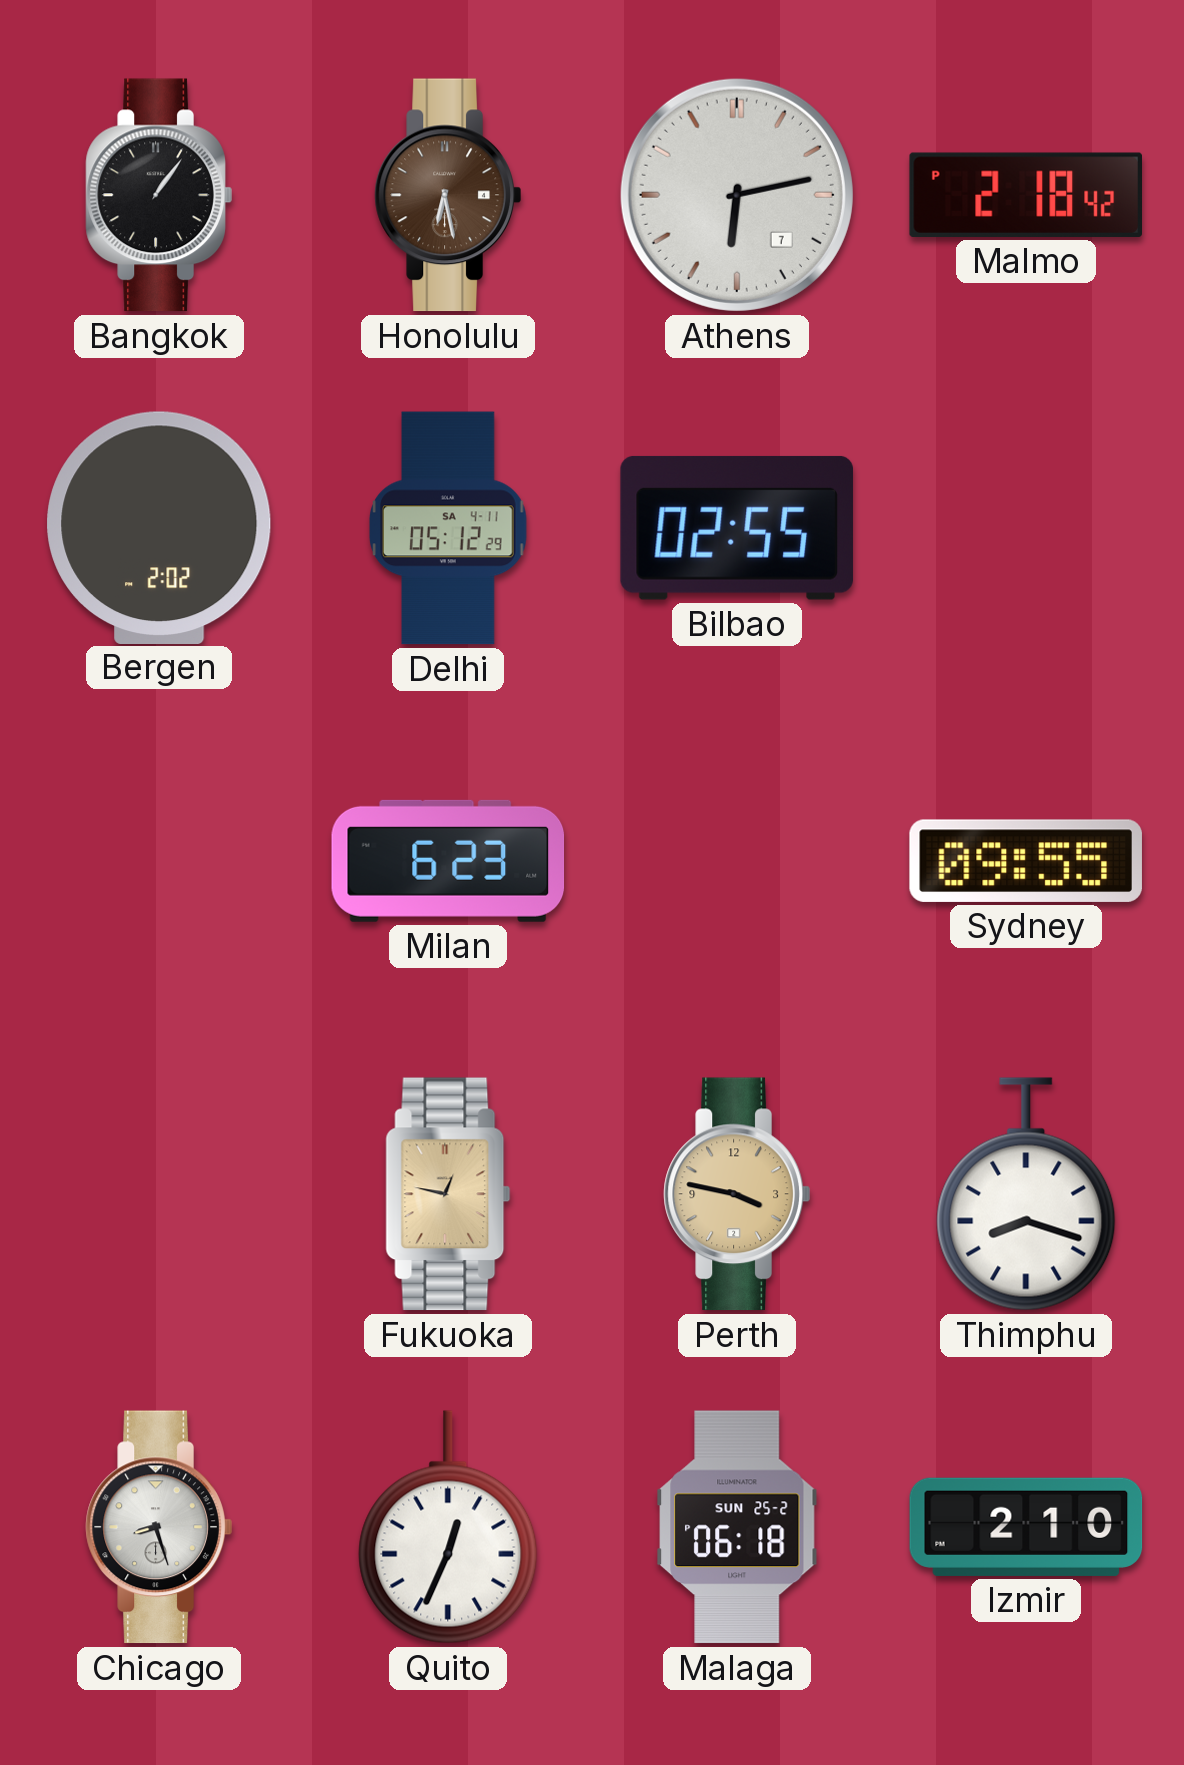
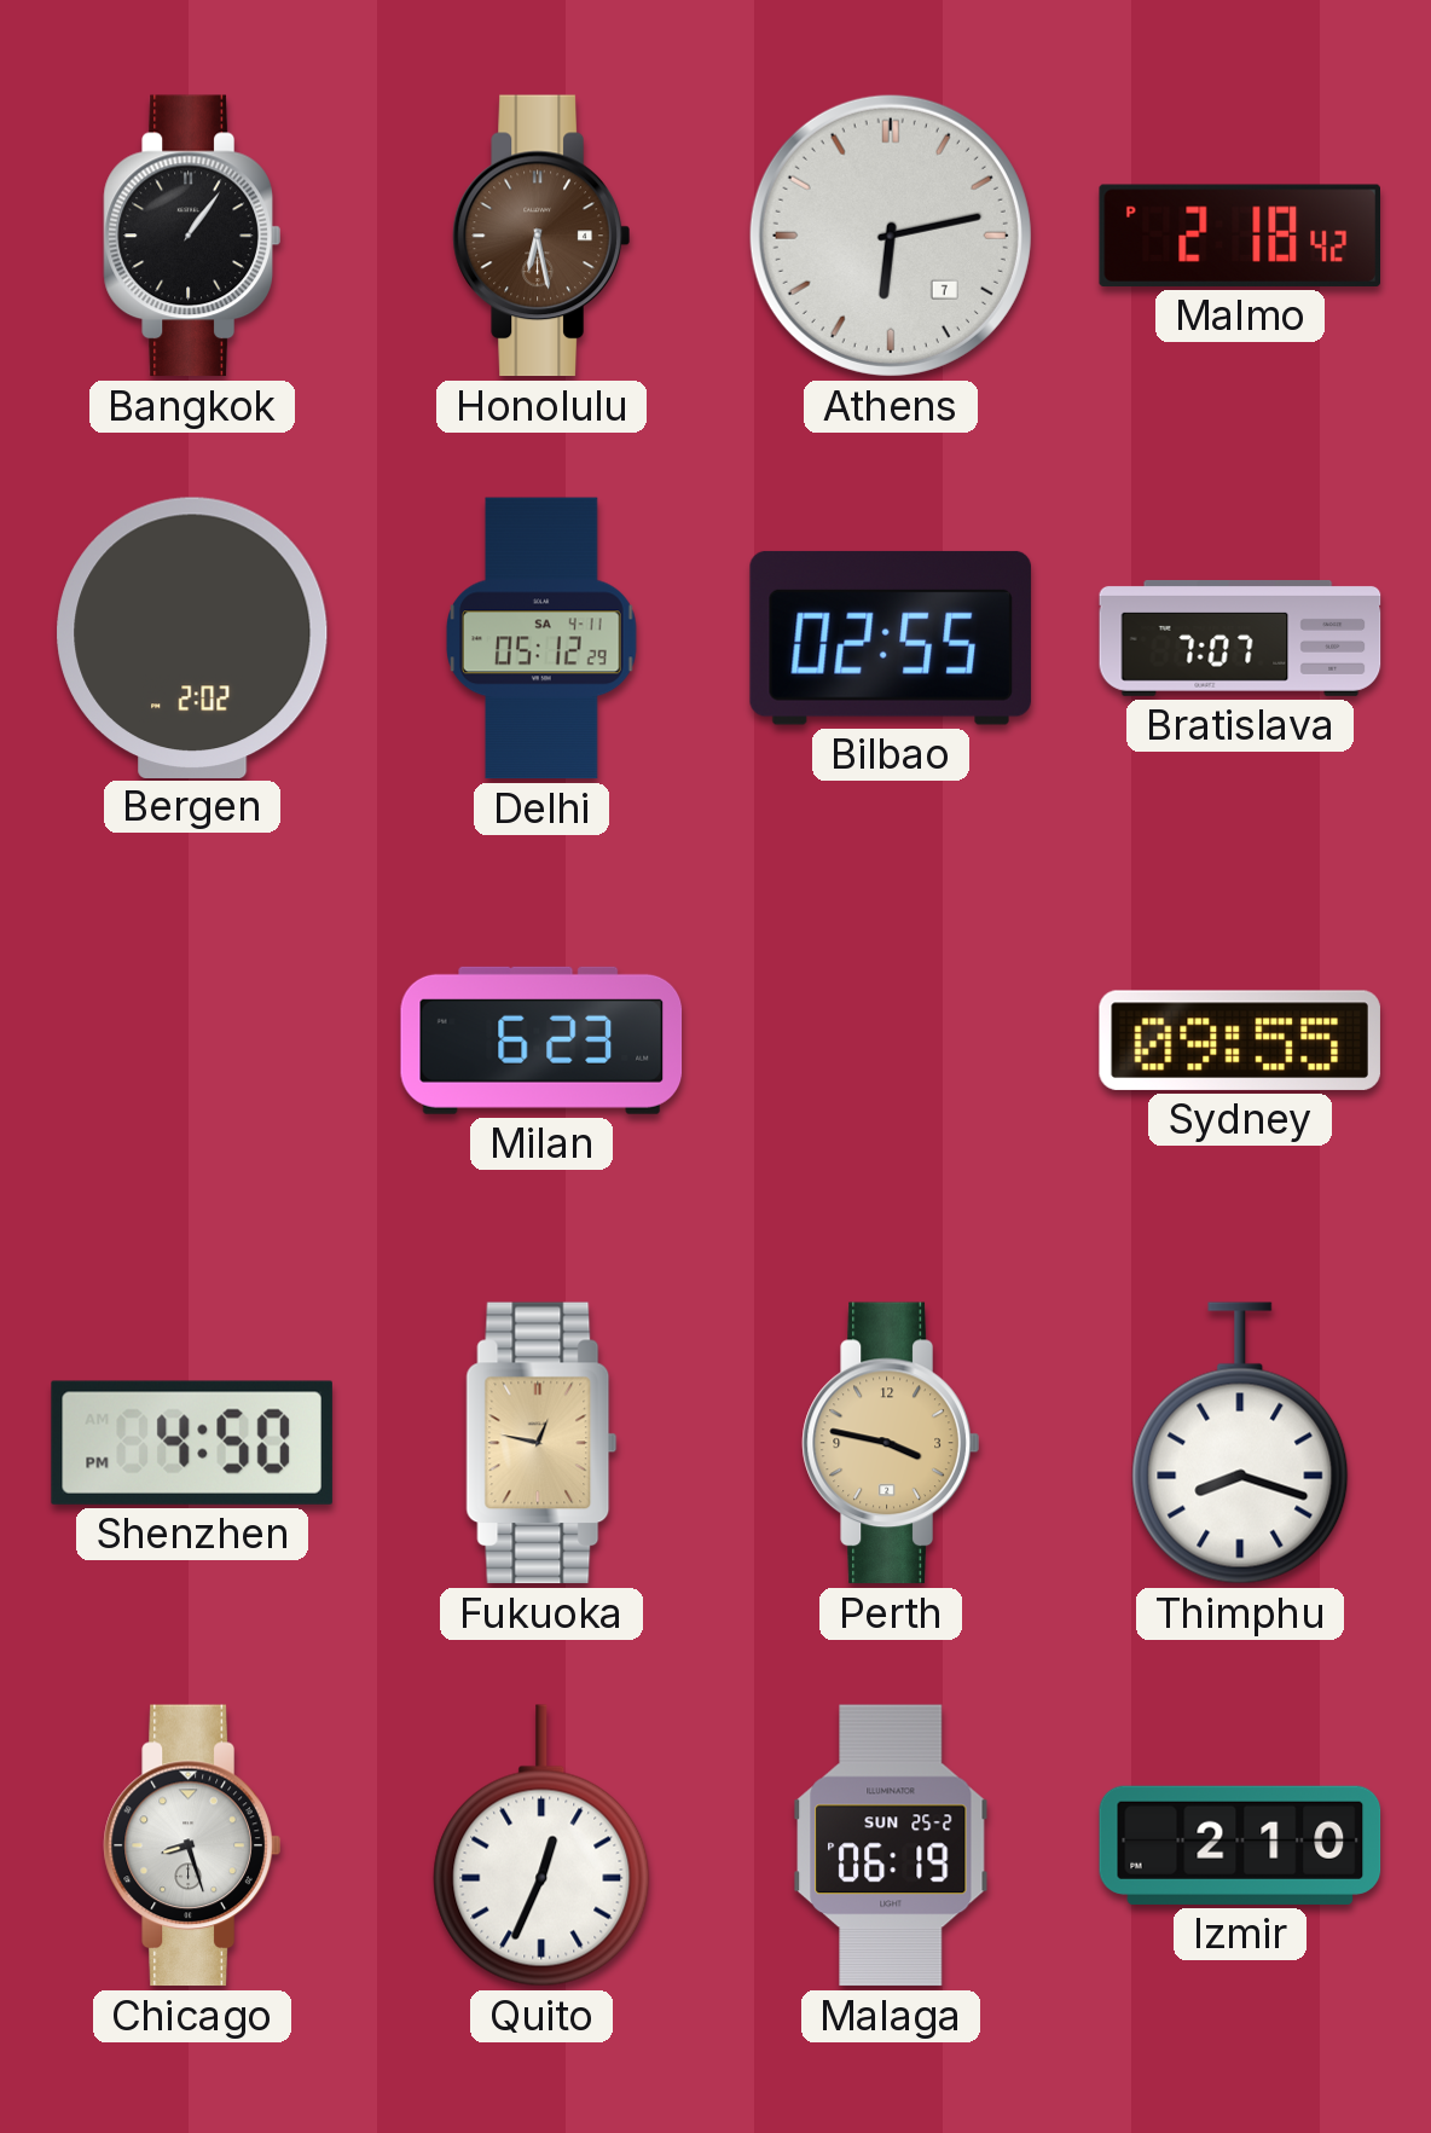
Bratislava: none -> 7:07 (1240, 638)
Shenzhen: none -> 4:50 (192, 1443)
Malaga: 06:18 -> 06:19 (891, 1845)
